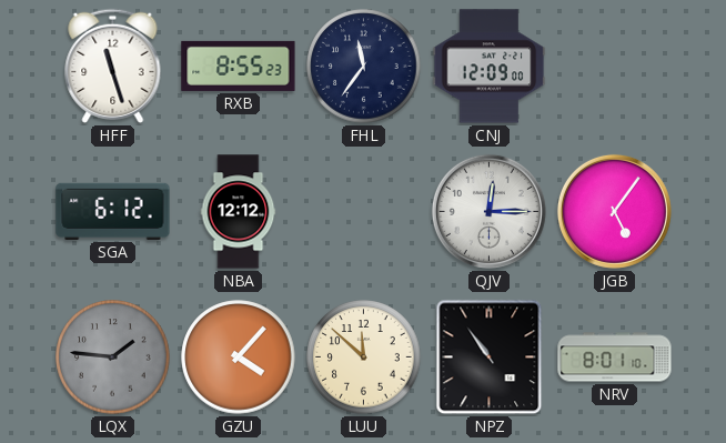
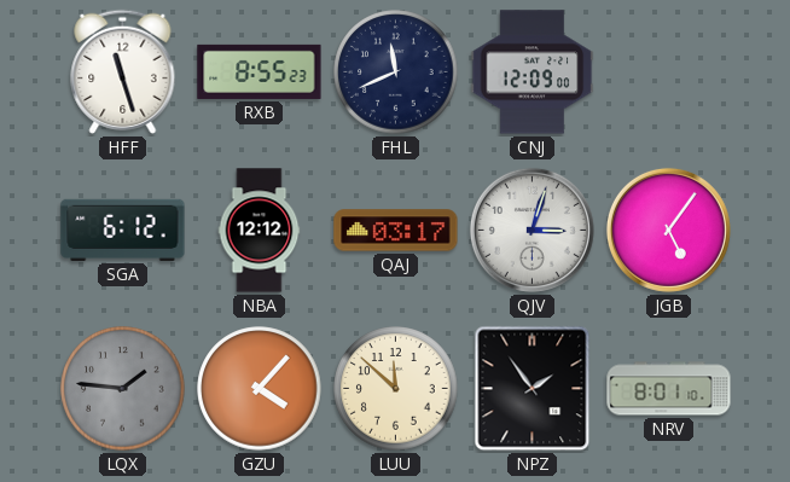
FHL: 11:36 -> 11:41 (396, 72)
QAJ: none -> 03:17 (396, 231)
QJV: 12:15 -> 3:03 (531, 230)
NPZ: 10:54 -> 1:54 (533, 389)
